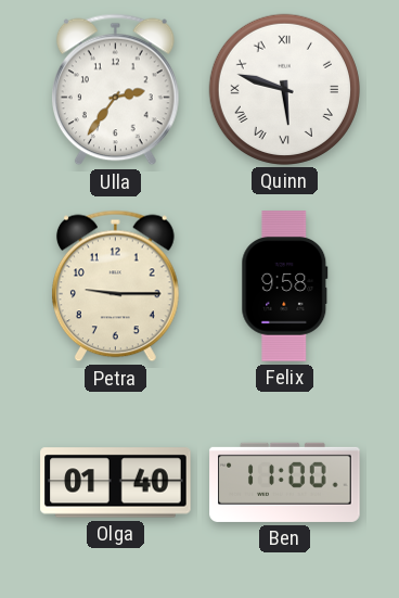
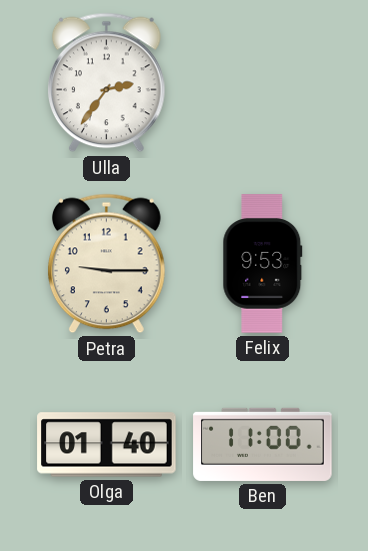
Quinn: 5:48 -> none (284, 89)
Felix: 9:58 -> 9:53 (263, 264)
